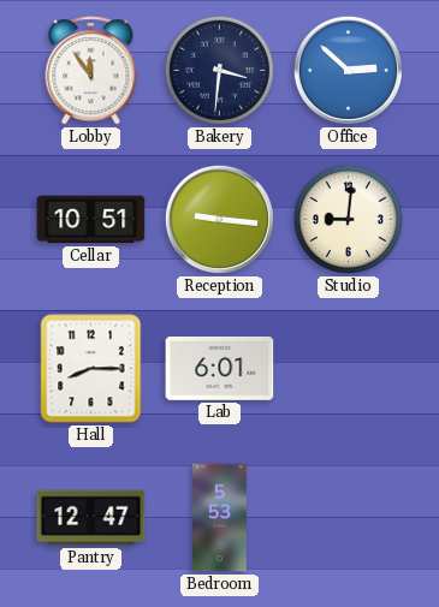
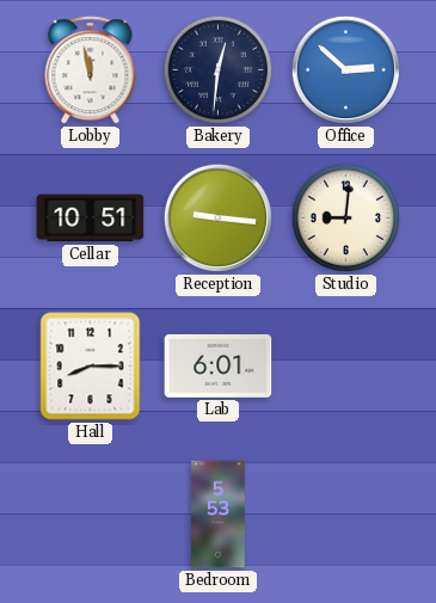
Lobby: 11:54 -> 11:58 (91, 70)
Bakery: 3:31 -> 12:31 (217, 69)
Pantry: 12:47 -> none (91, 518)
